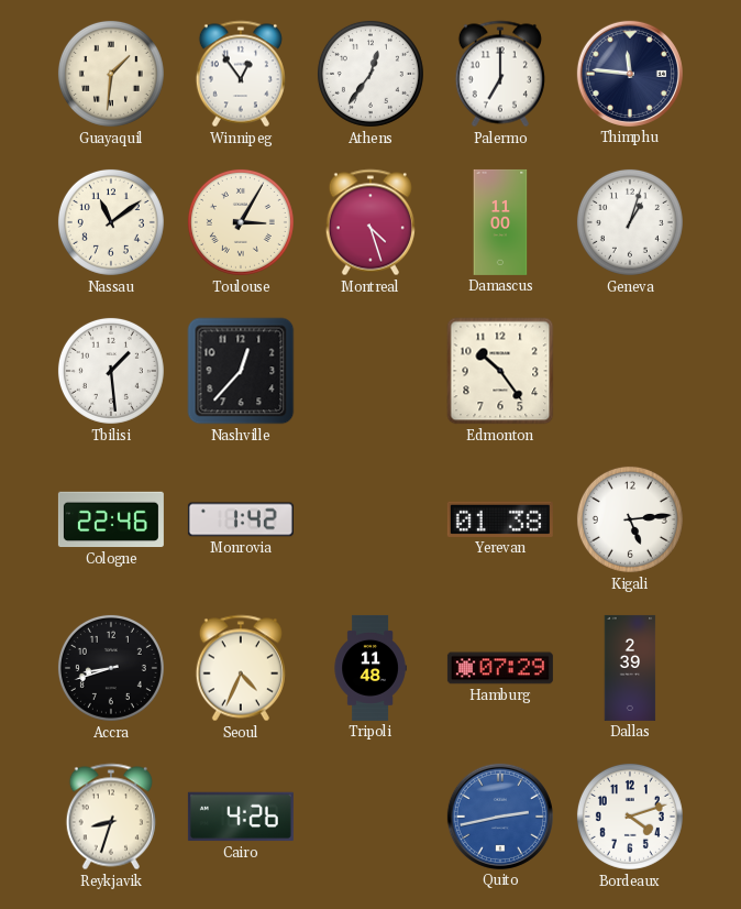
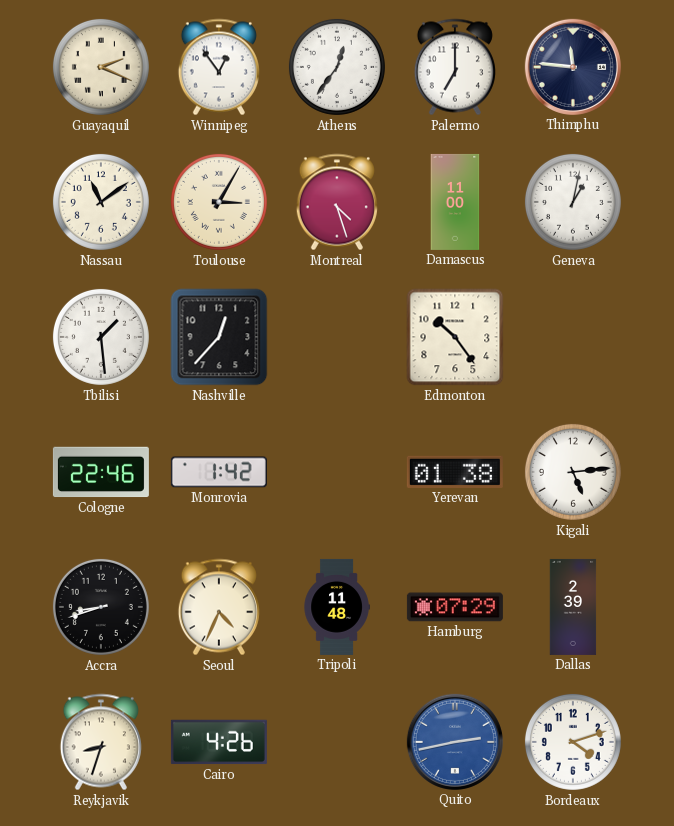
Guayaquil: 1:31 -> 2:19 (101, 67)
Geneva: 1:03 -> 1:02 (573, 202)
